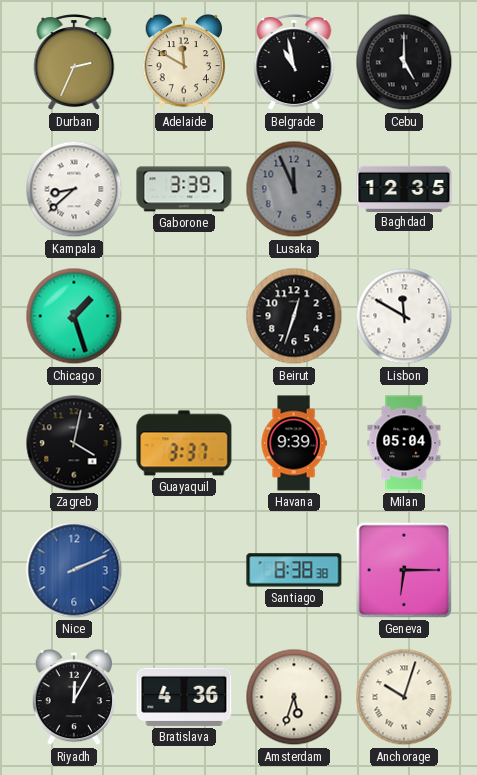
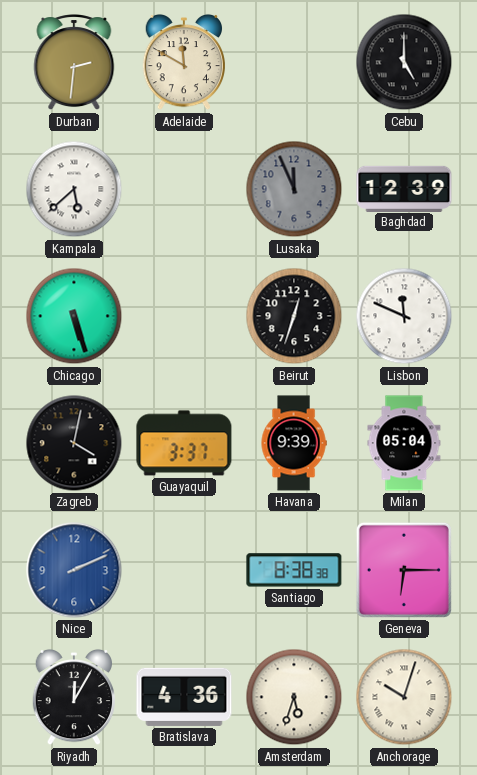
Durban: 2:34 -> 2:31 (74, 63)
Belgrade: 10:58 -> none (294, 63)
Kampala: 8:38 -> 5:38 (74, 189)
Gaborone: 3:39 -> none (184, 189)
Baghdad: 12:35 -> 12:39 (404, 188)
Chicago: 1:27 -> 5:27 (74, 316)
Lisbon: 11:50 -> 11:49 (404, 316)
